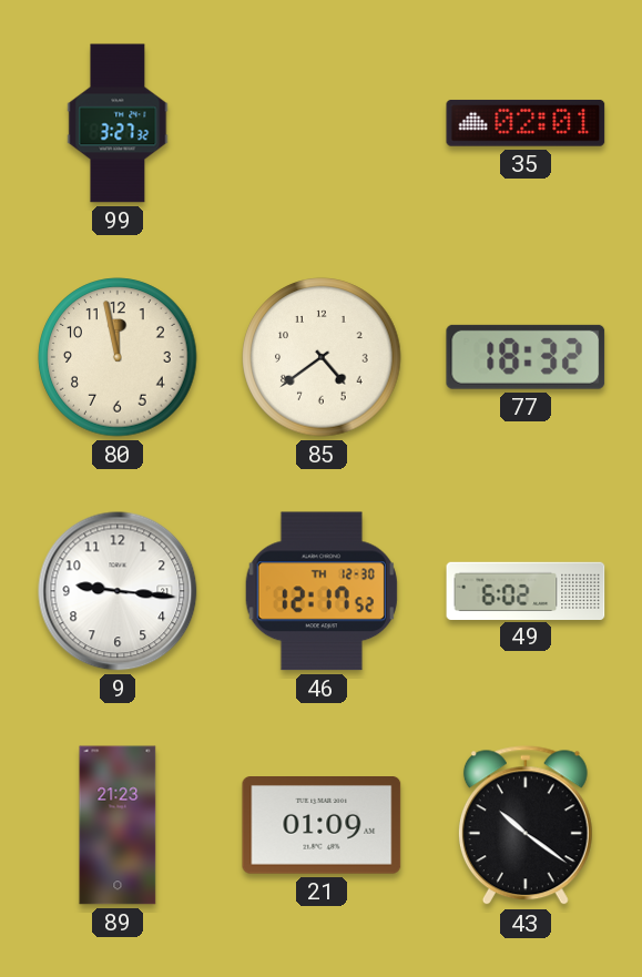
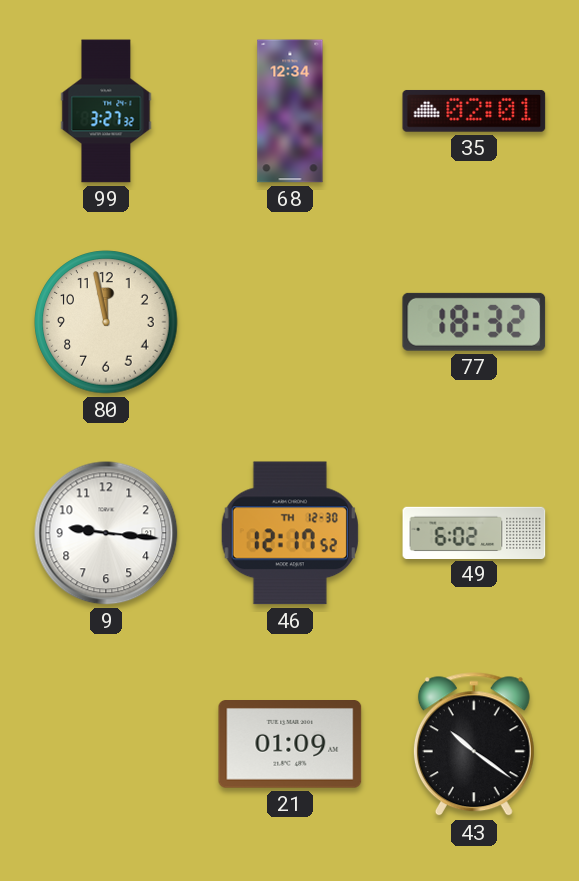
68: none -> 12:34 (290, 111)
85: 4:39 -> none (322, 357)
89: 21:23 -> none (118, 825)
